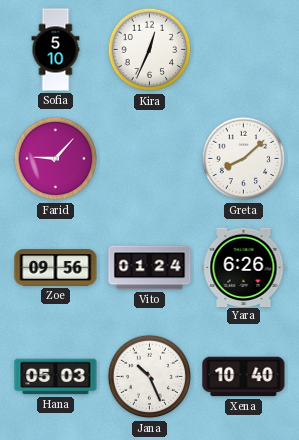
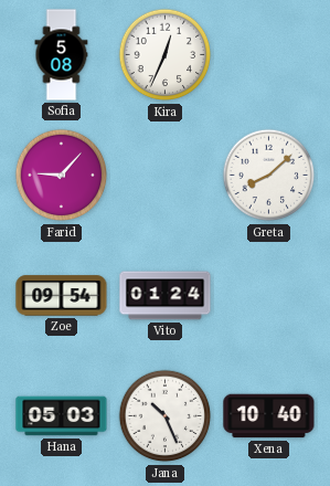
Sofia: 5:10 -> 5:08 (62, 55)
Zoe: 09:56 -> 09:54 (62, 296)
Yara: 6:26 -> none (244, 267)
